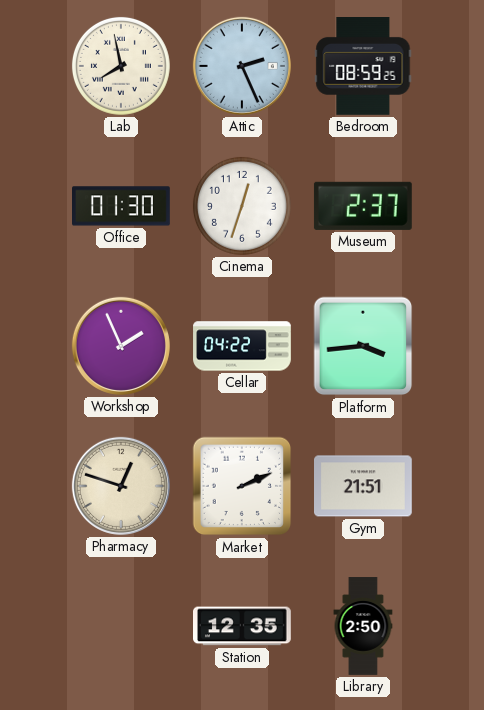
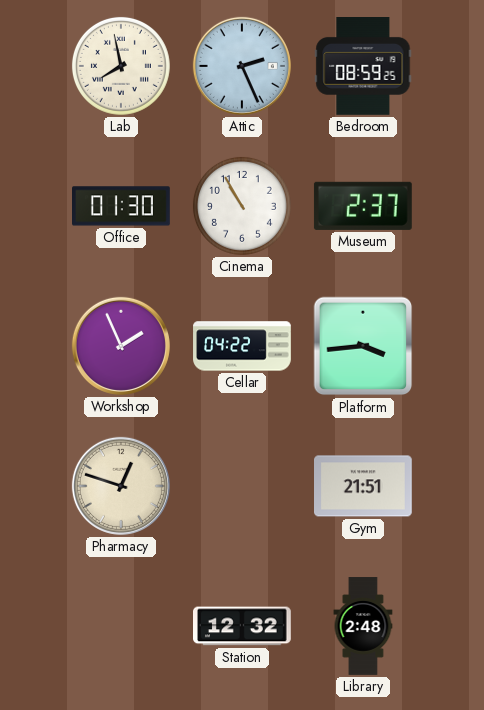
Cinema: 12:33 -> 10:55 (242, 206)
Market: 2:11 -> none (242, 486)
Station: 12:35 -> 12:32 (243, 626)
Library: 2:50 -> 2:48 (363, 626)
